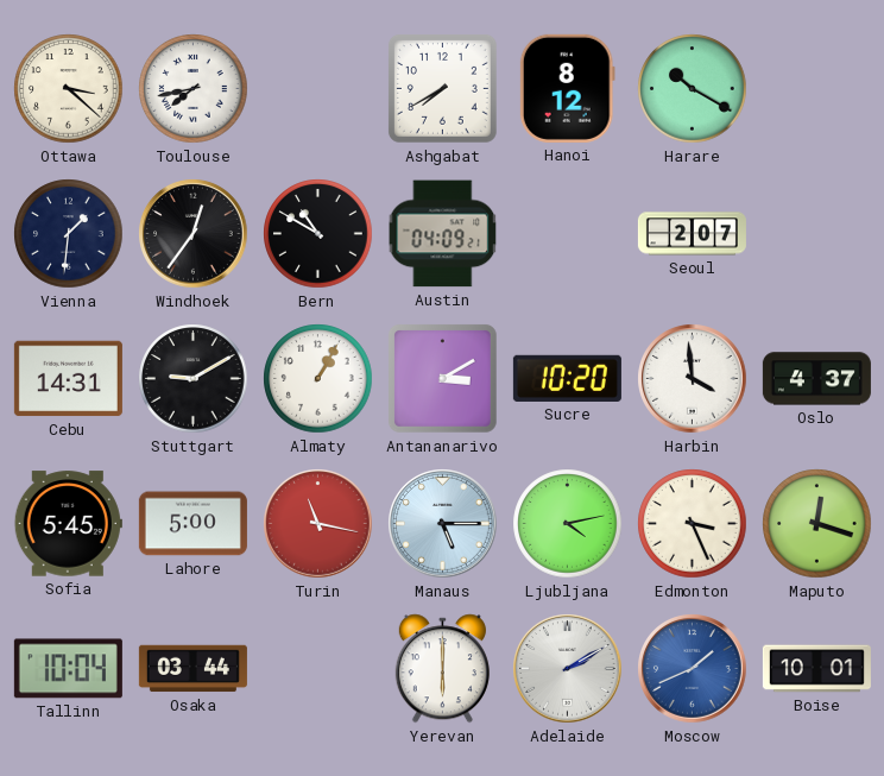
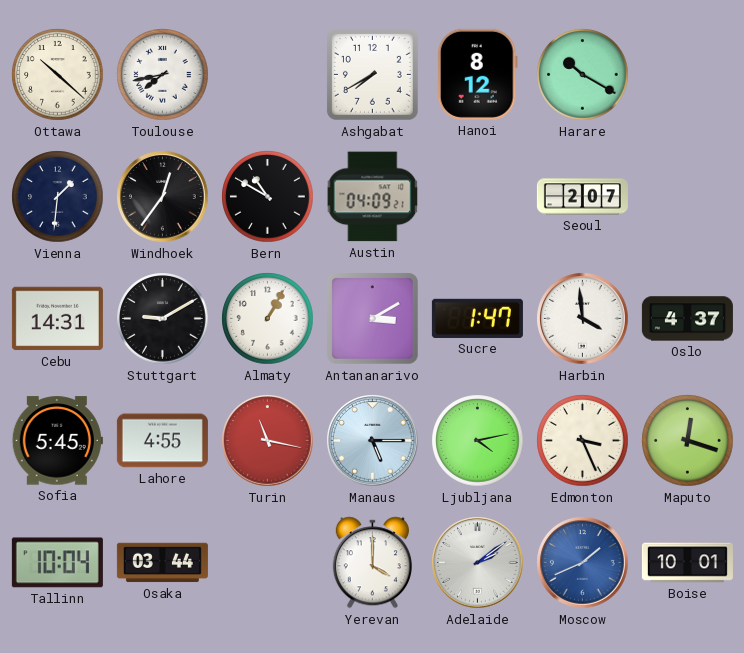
Ottawa: 3:22 -> 10:22 (58, 75)
Sucre: 10:20 -> 1:47 (477, 318)
Lahore: 5:00 -> 4:55 (162, 441)
Yerevan: 6:00 -> 4:00 (372, 563)
Adelaide: 2:10 -> 2:09 (478, 563)
